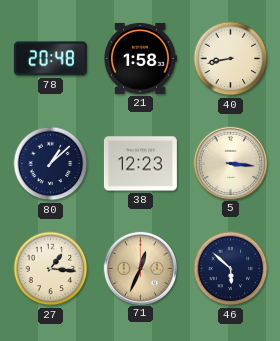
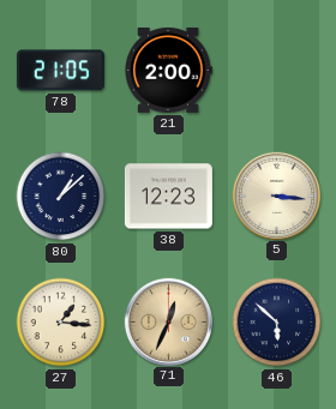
78: 20:48 -> 21:05 (60, 71)
21: 1:58 -> 2:00 (168, 70)
40: 8:43 -> none (231, 59)
